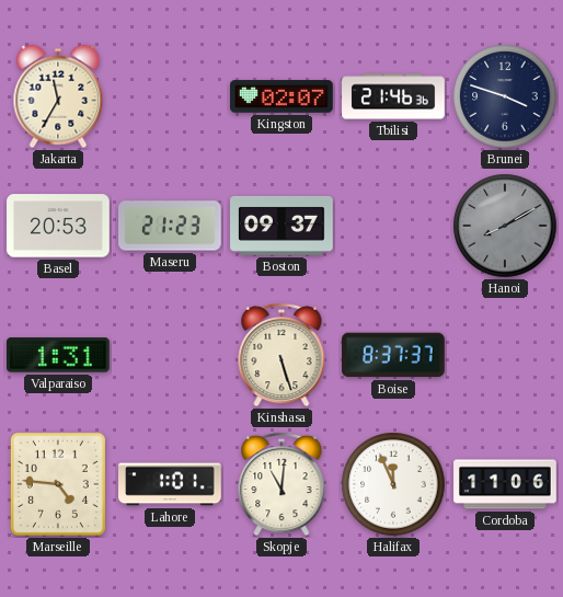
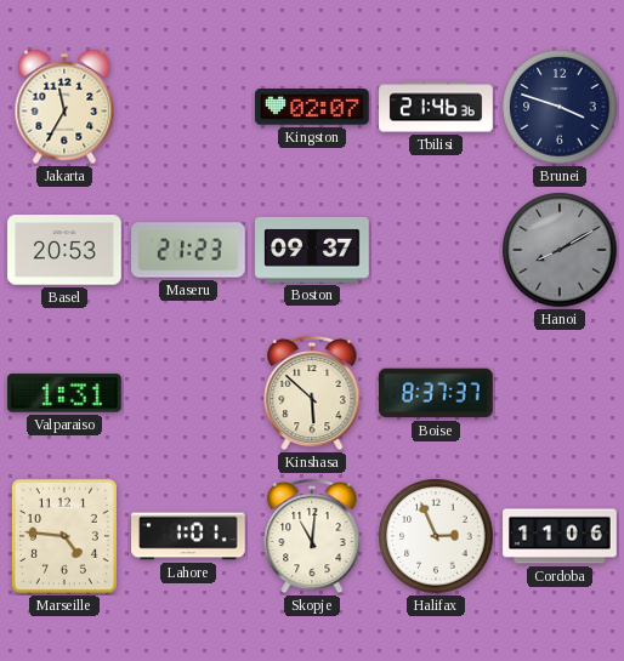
Kinshasa: 5:27 -> 5:52 (312, 393)
Halifax: 11:56 -> 2:56 (436, 536)
